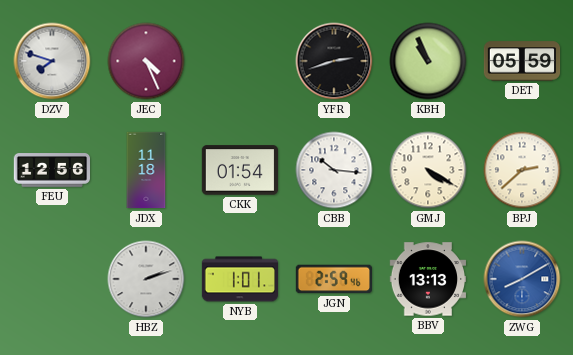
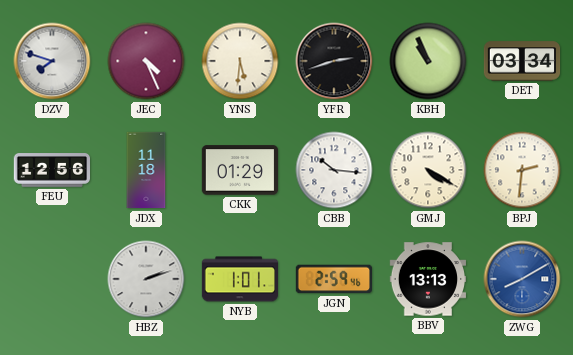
YNS: none -> 5:31 (240, 61)
DET: 05:59 -> 03:34 (522, 61)
CKK: 01:54 -> 01:29 (239, 170)
BPJ: 2:38 -> 2:31 (522, 170)
